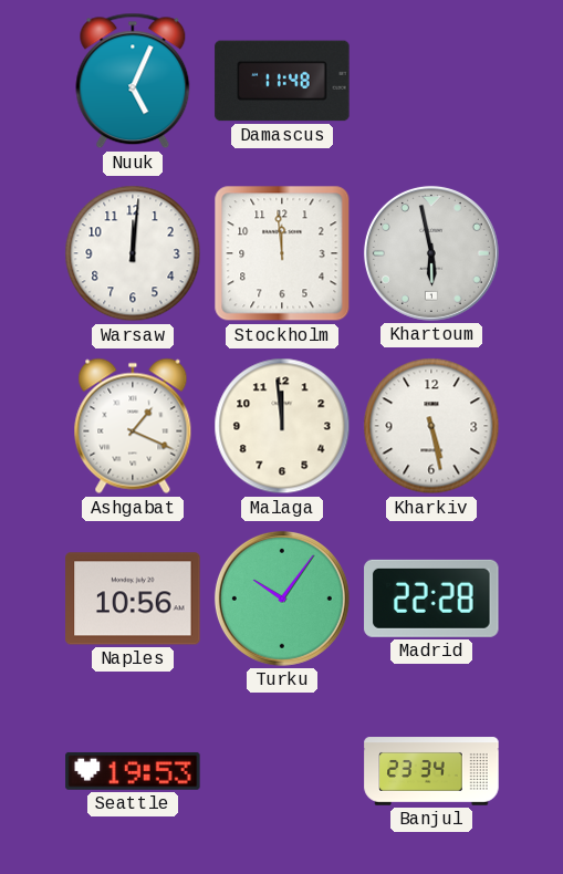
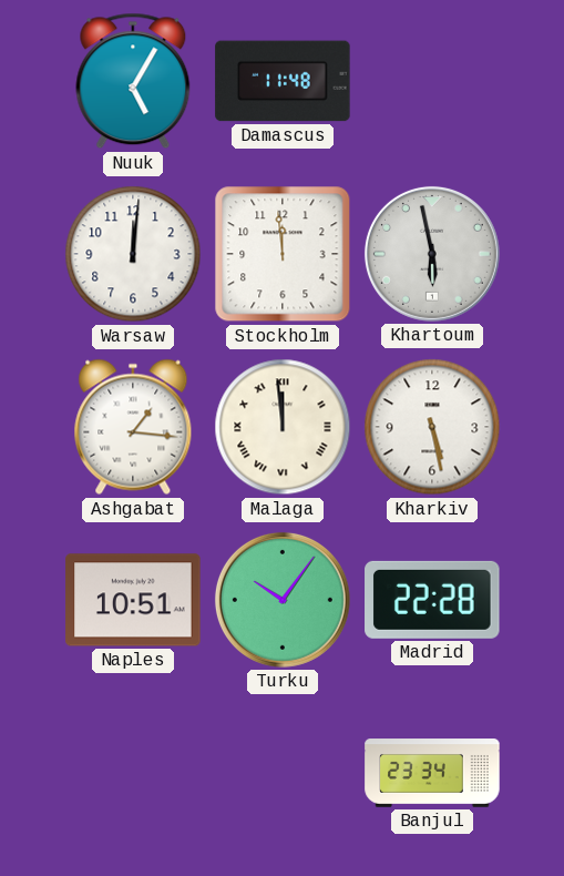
Nuuk: 5:04 -> 5:05 (133, 81)
Ashgabat: 1:19 -> 1:16 (133, 427)
Malaga numerals: Arabic -> Roman (283, 427)
Naples: 10:56 -> 10:51 (133, 600)
Seattle: 19:53 -> none (133, 771)
